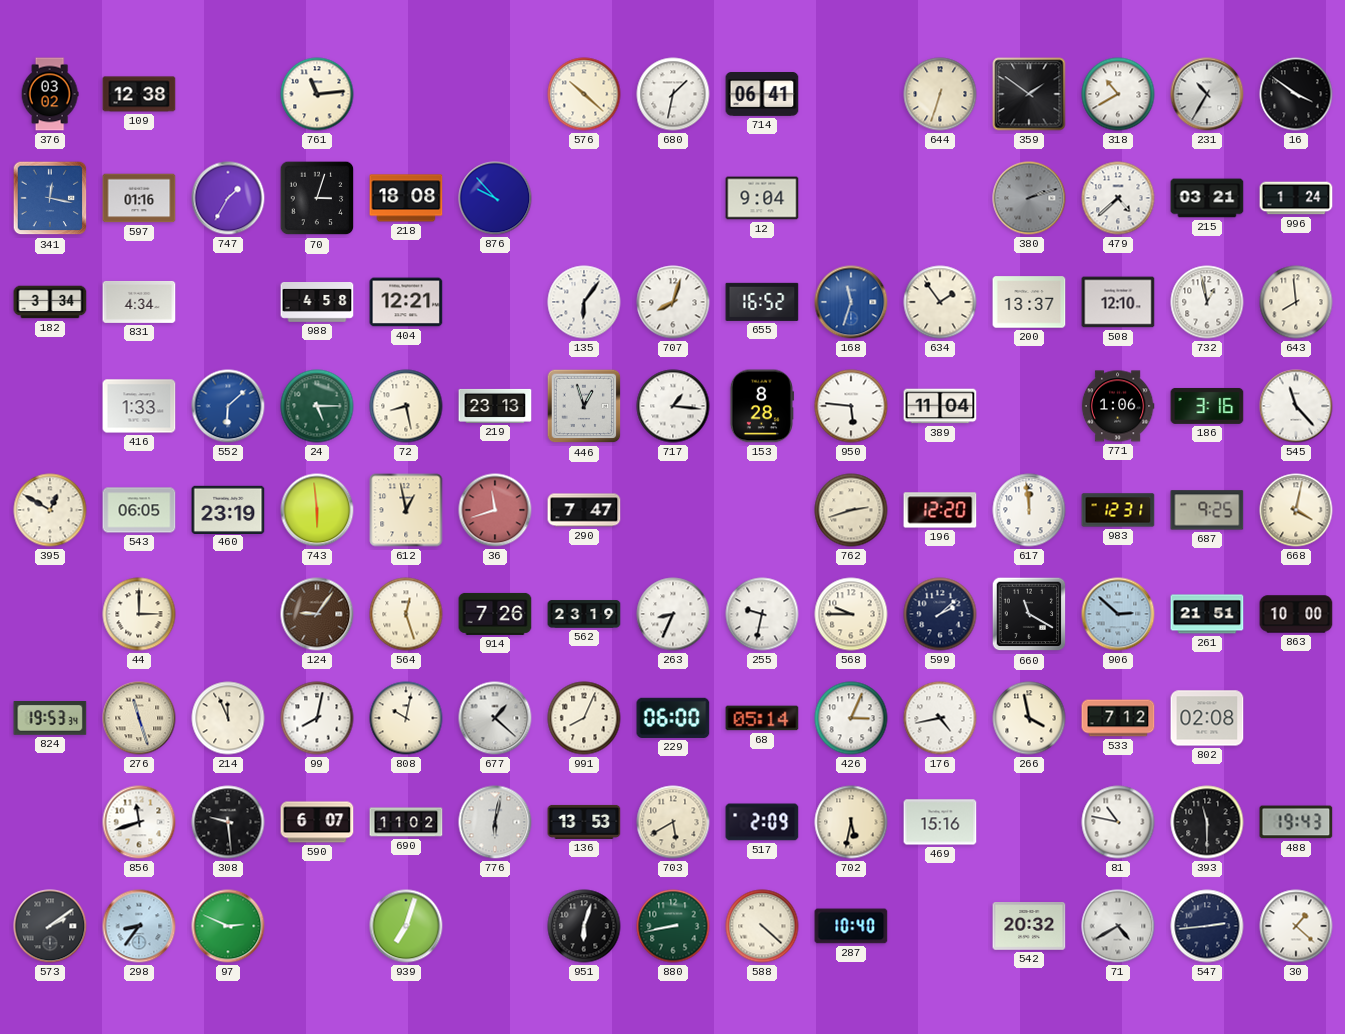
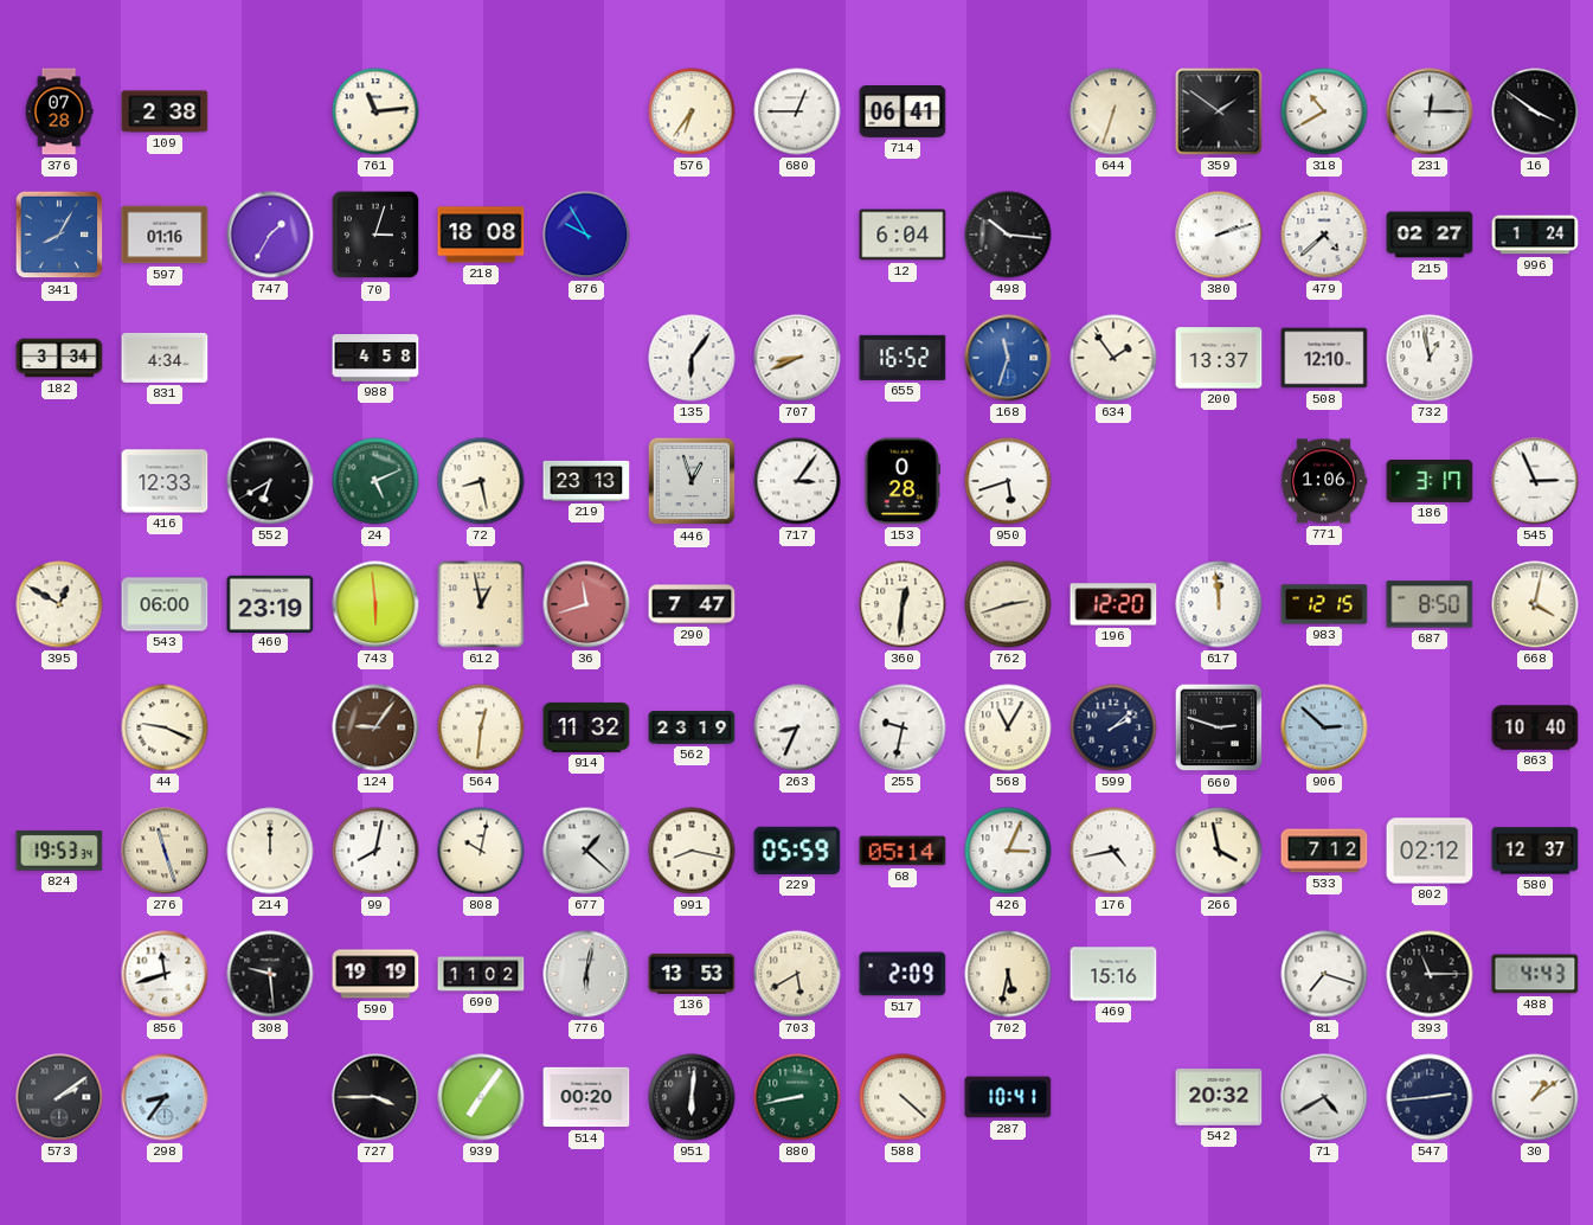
376: 03:02 -> 07:28 (59, 111)
109: 12:38 -> 2:38 (165, 111)
576: 10:22 -> 6:36 (692, 111)
680: 1:32 -> 12:45 (797, 111)
231: 10:35 -> 12:15 (1430, 111)
341: 12:17 -> 8:05 (59, 235)
876: 9:53 -> 9:55 (586, 235)
12: 9:04 -> 6:04 (903, 235)
498: none -> 10:16 (1008, 235)
380 dial: grey -> white (1219, 235)
215: 03:21 -> 02:27 (1430, 235)
404: 12:21 -> none (406, 302)
707: 8:03 -> 8:41 (797, 358)
643: 7:59 -> none (1296, 302)
416: 1:33 -> 12:33 (165, 481)
552: 6:08 -> 6:40 (270, 481)
552 dial: blue -> black (270, 481)
24: 5:15 -> 5:11 (375, 481)
717: 1:16 -> 3:06 (797, 481)
153: 8:28 -> 0:28 (901, 481)
950: 5:46 -> 5:42 (1008, 481)
389: 11:04 -> none (940, 406)
186: 3:16 -> 3:17 (1430, 481)
545: 11:23 -> 2:56 (1535, 481)
543: 06:05 -> 06:00 (165, 604)
360: none -> 12:31 (903, 604)
983: 12:31 -> 12:15 (1324, 604)
687: 9:25 -> 8:50 (1430, 604)
44: 3:00 -> 9:19 (165, 727)
564: 12:27 -> 12:31 (481, 727)
914: 7:26 -> 11:32 (586, 727)
568: 9:45 -> 11:05 (1008, 727)
660: 11:20 -> 2:48 (1219, 727)
261: 21:51 -> none (1207, 614)
863: 10:00 -> 10:40 (1535, 727)
214: 11:56 -> 12:00 (270, 851)
991: 8:04 -> 8:17 (692, 851)
229: 06:00 -> 05:59 (797, 851)
802: 02:08 -> 02:12 (1430, 851)
580: none -> 12:37 (1535, 851)
590: 6:07 -> 19:19 (375, 974)
81: 10:47 -> 7:18 (1324, 974)
393: 11:30 -> 11:15 (1430, 974)
488: 19:43 -> 4:43 (1535, 974)
97: 2:49 -> none (228, 926)
727: none -> 3:45 (375, 1097)
939: 7:03 -> 7:06 (481, 1097)
514: none -> 00:20 (586, 1097)
951: 6:03 -> 6:01 (692, 1097)
287: 10:40 -> 10:41 (1008, 1097)
30: 1:22 -> 1:09 (1535, 1097)
